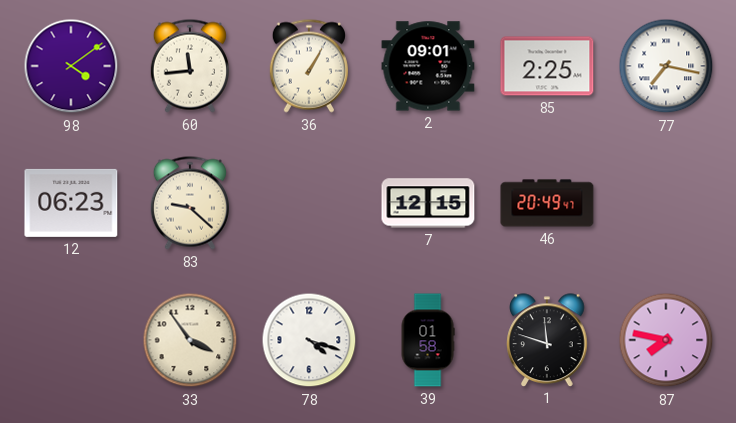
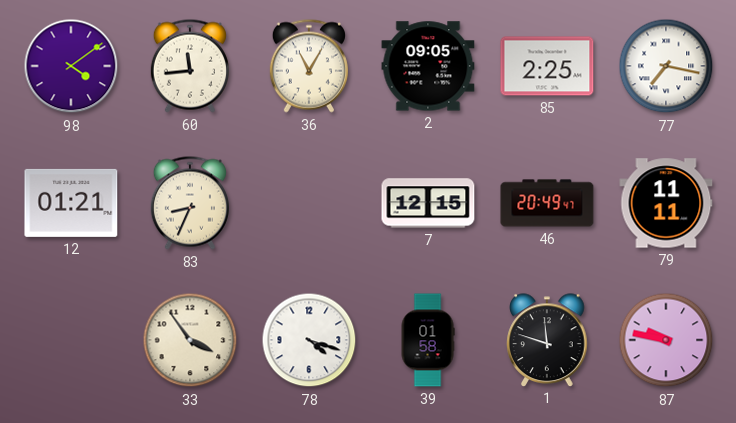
36: 1:05 -> 11:05 (309, 66)
2: 09:01 -> 09:05 (428, 66)
12: 06:23 -> 01:21 (71, 203)
83: 9:22 -> 8:34 (190, 203)
79: none -> 11:11 (666, 203)
87: 7:47 -> 9:47 (666, 340)
